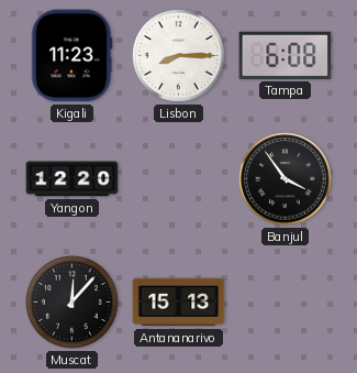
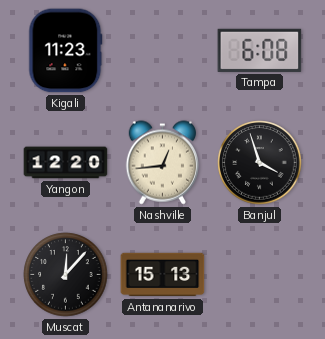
Lisbon: 8:15 -> none (179, 56)
Nashville: none -> 12:44 (162, 163)
Banjul: 3:54 -> 3:57 (260, 163)
